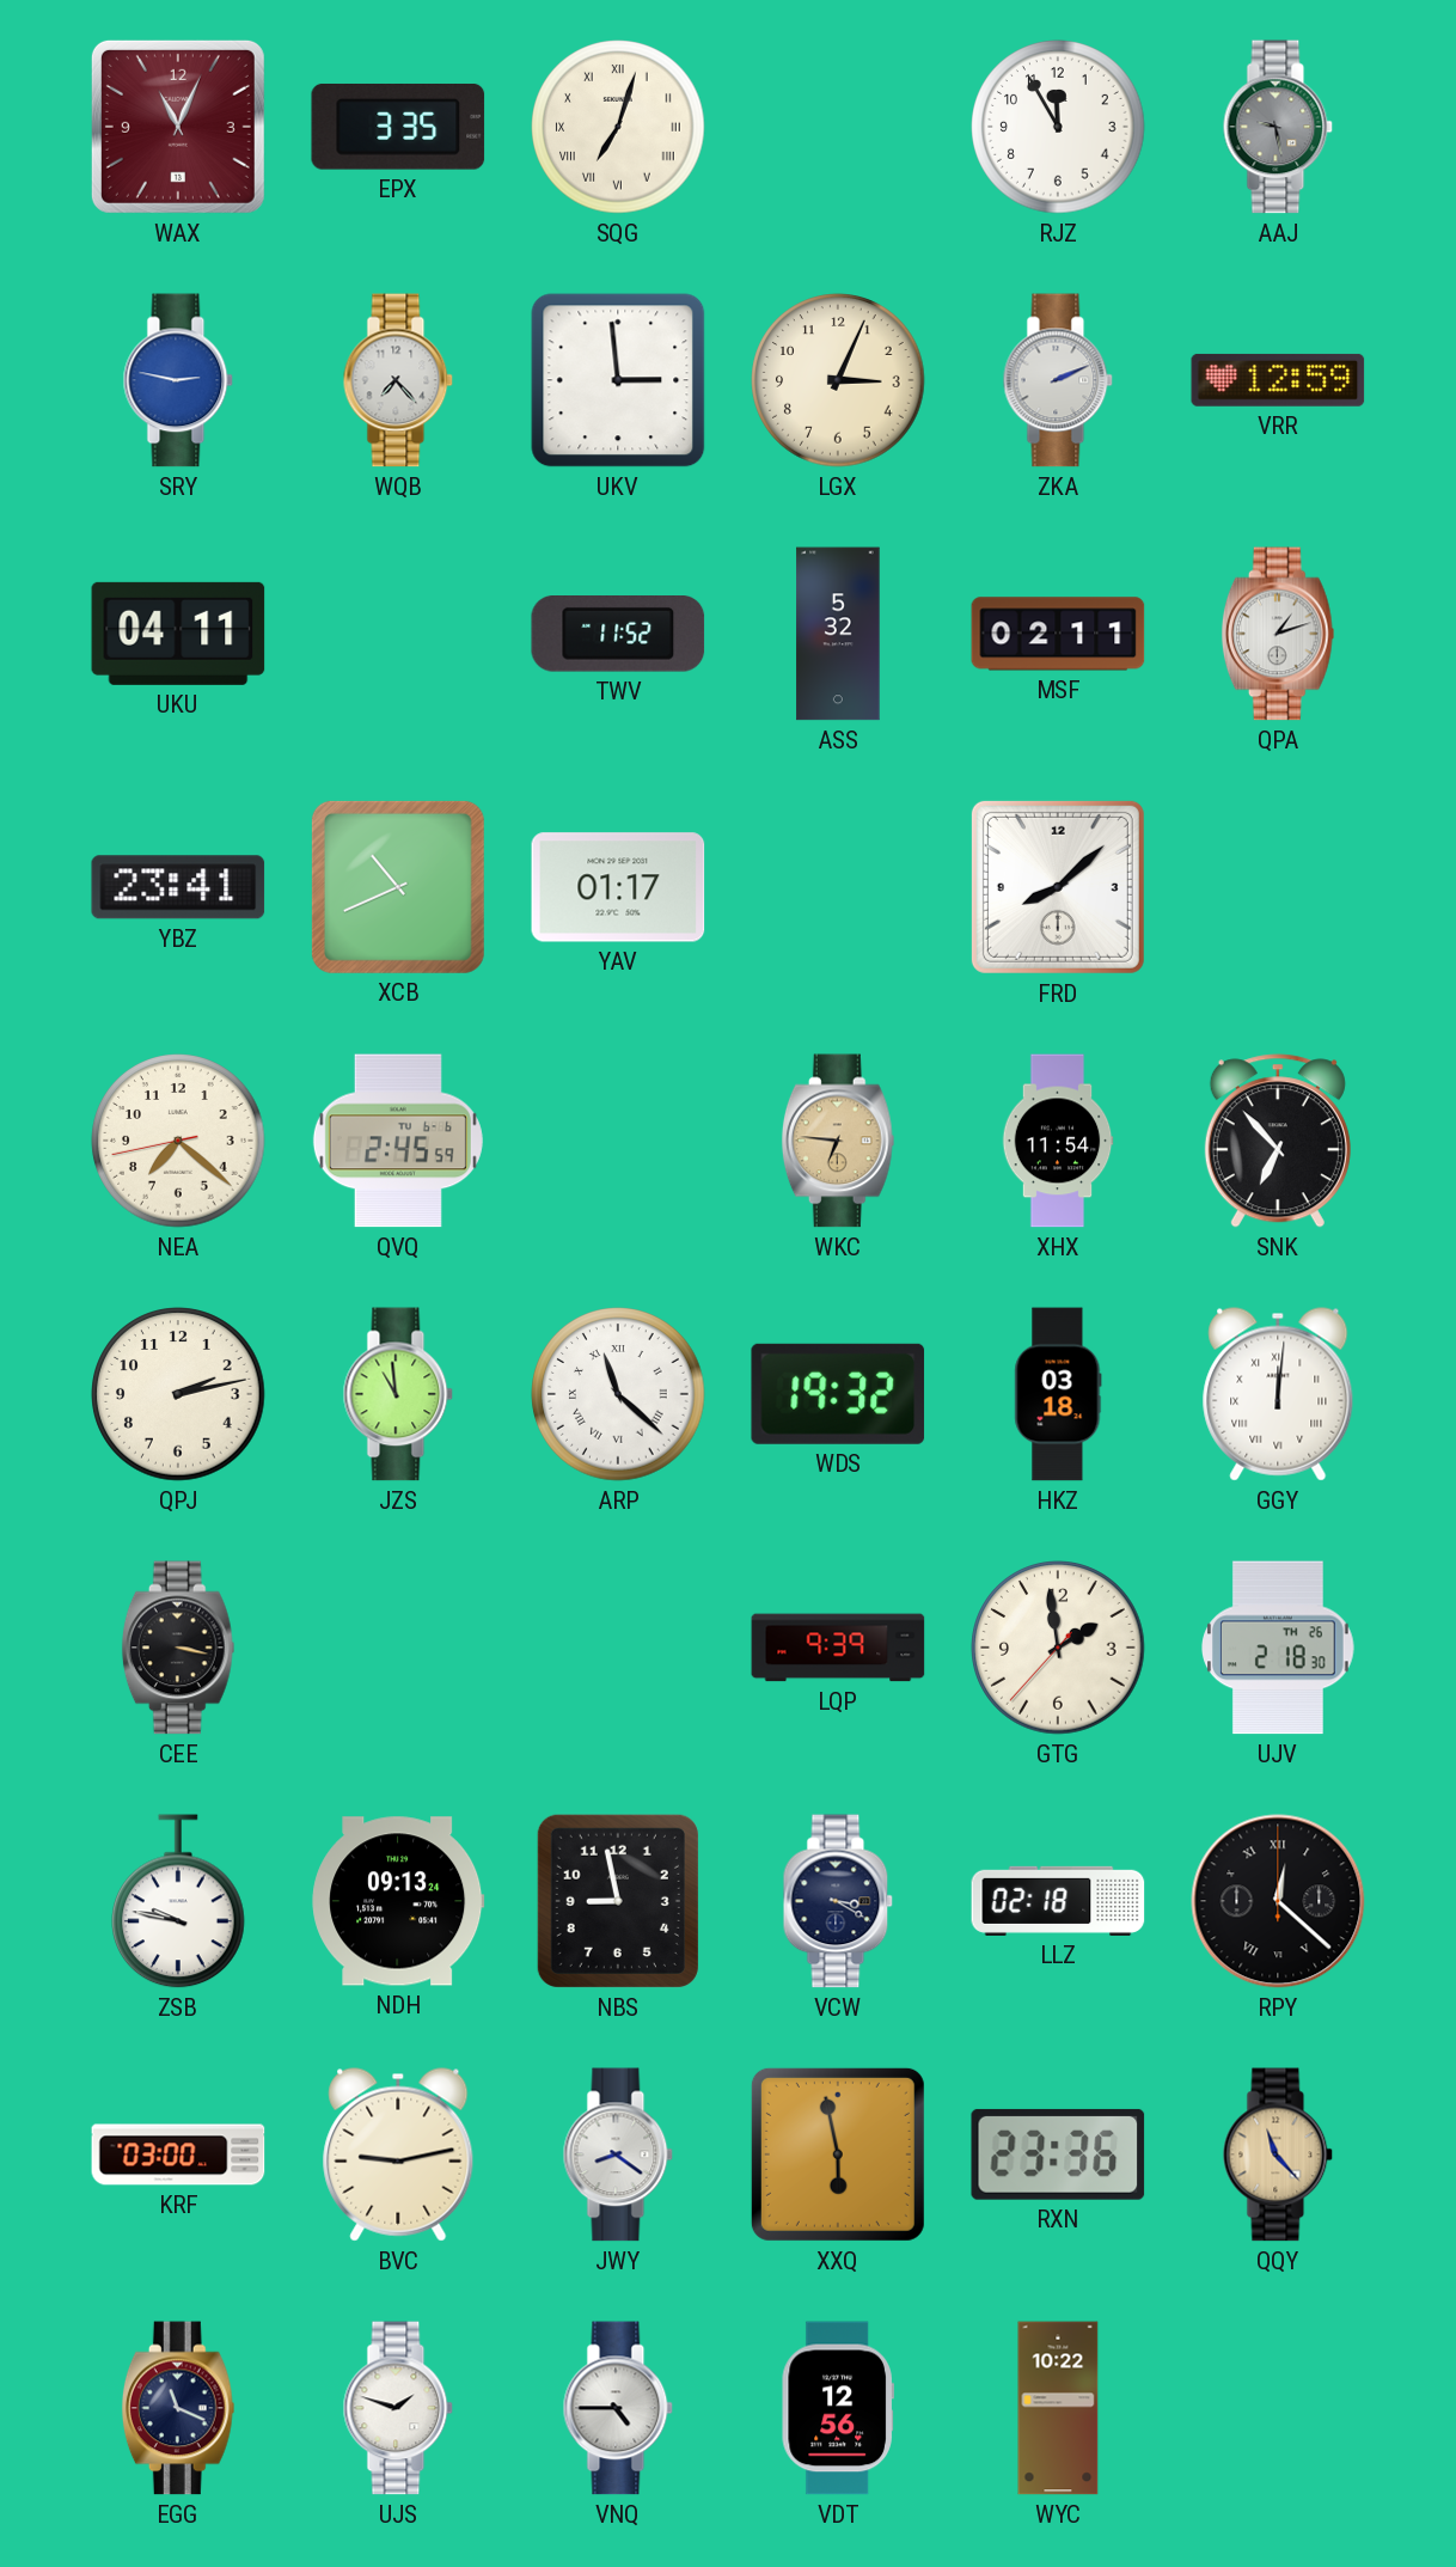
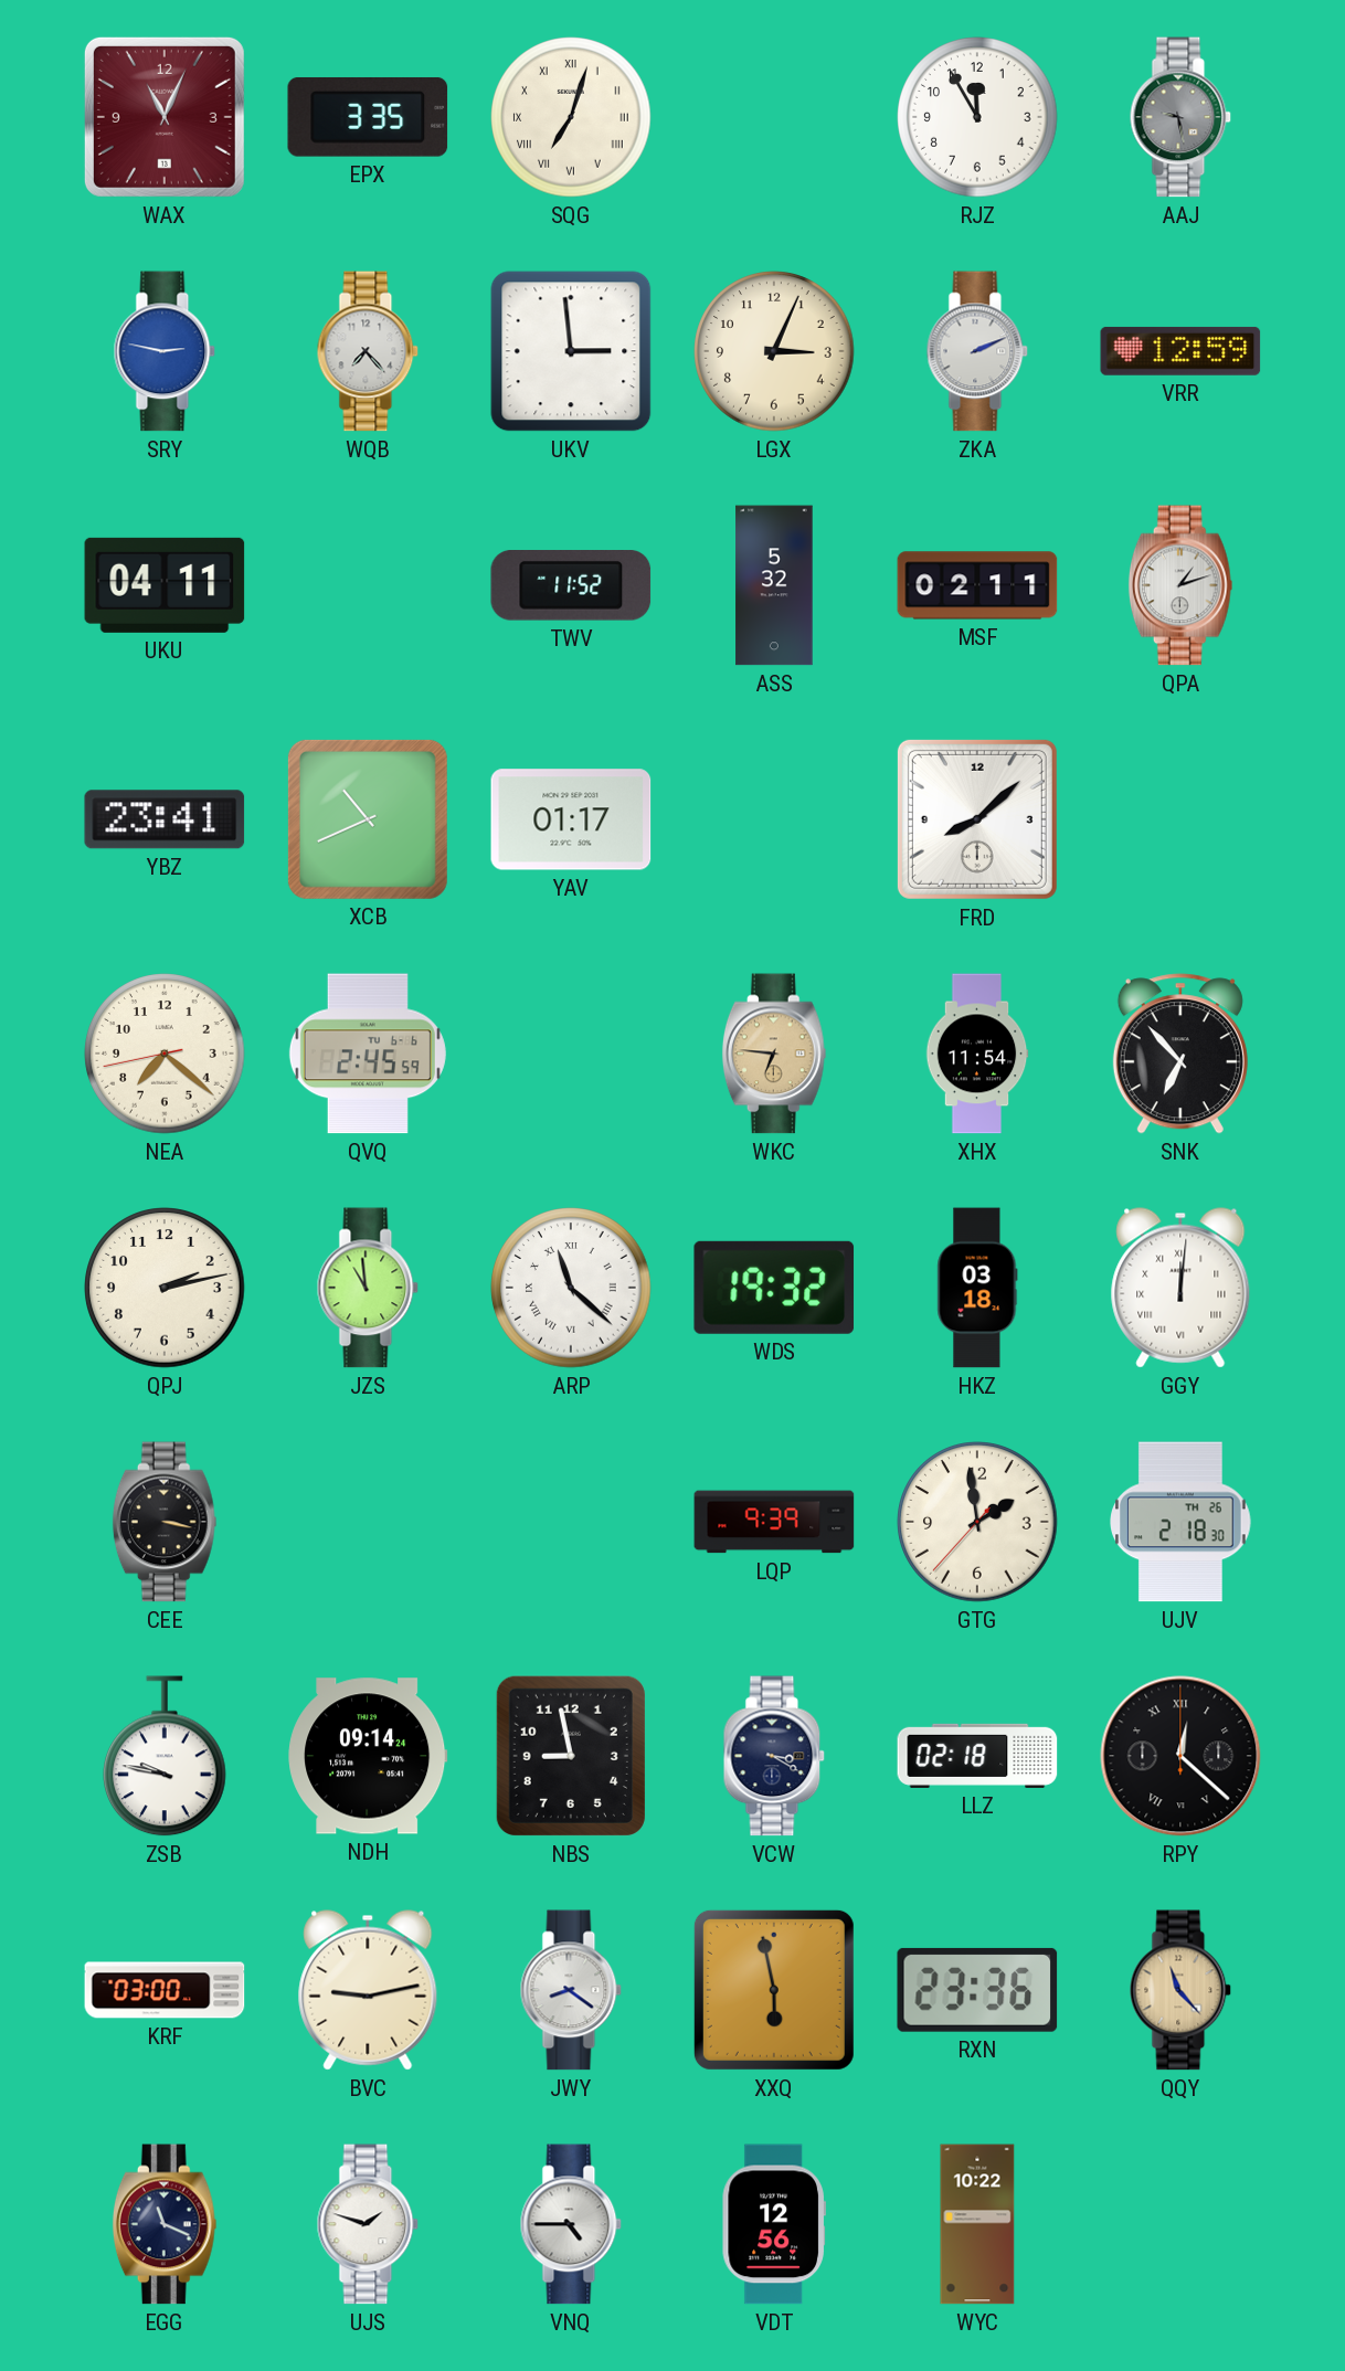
NDH: 09:13 -> 09:14 (368, 1756)
